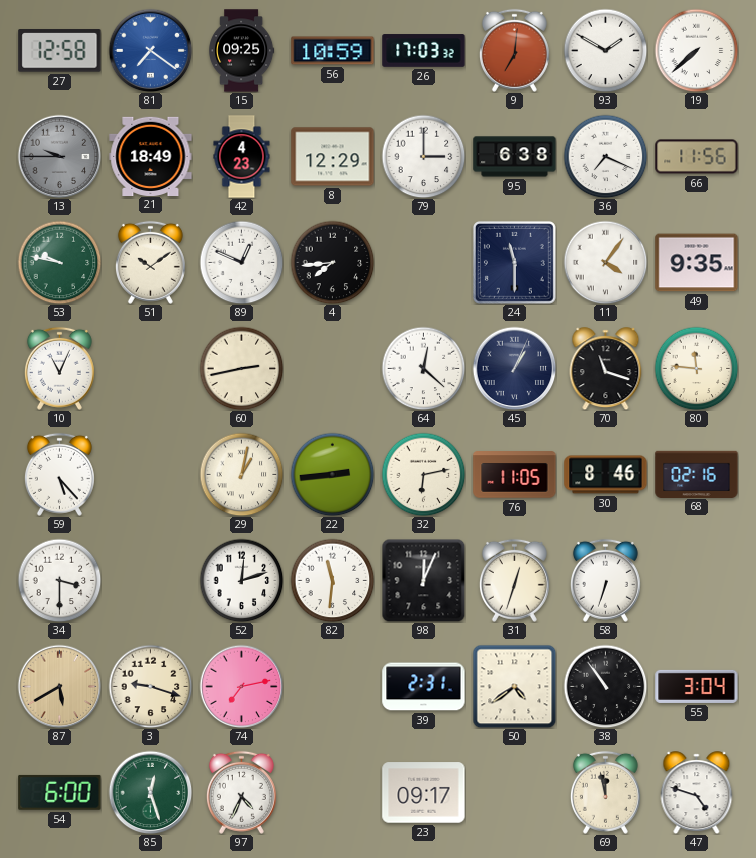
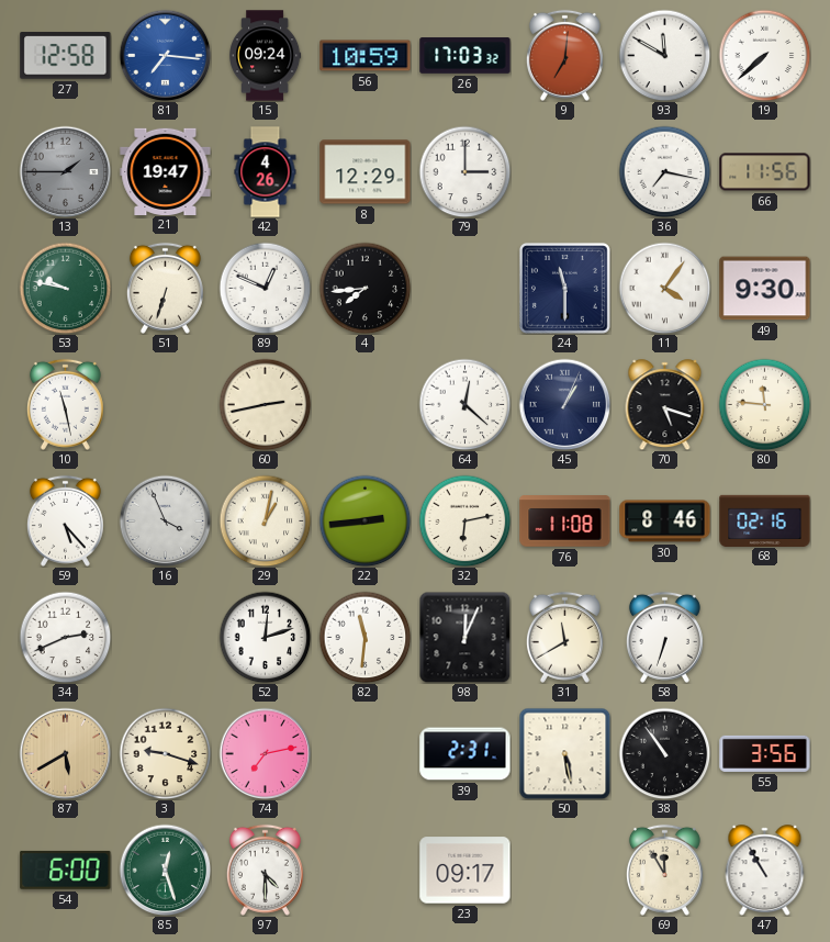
81: 7:21 -> 7:16 (165, 55)
15: 09:25 -> 09:24 (266, 56)
93: 1:50 -> 11:50 (664, 55)
13: 9:45 -> 1:45 (65, 171)
21: 18:49 -> 19:47 (166, 171)
42: 4:23 -> 4:26 (266, 172)
95: 6:38 -> none (515, 157)
36: 7:19 -> 7:17 (664, 171)
51: 10:09 -> 6:33 (165, 288)
49: 9:35 -> 9:30 (765, 289)
10: 11:04 -> 11:28 (65, 404)
70: 11:18 -> 5:18 (665, 405)
16: none -> 3:56 (165, 520)
76: 11:05 -> 11:08 (565, 522)
34: 3:30 -> 2:41 (65, 637)
31: 12:33 -> 11:40 (564, 637)
50: 4:39 -> 5:28 (564, 753)
55: 3:04 -> 3:56 (765, 753)
97: 4:34 -> 4:30 (265, 870)
69: 11:58 -> 11:55 (664, 870)
47: 4:48 -> 10:55 (765, 871)
